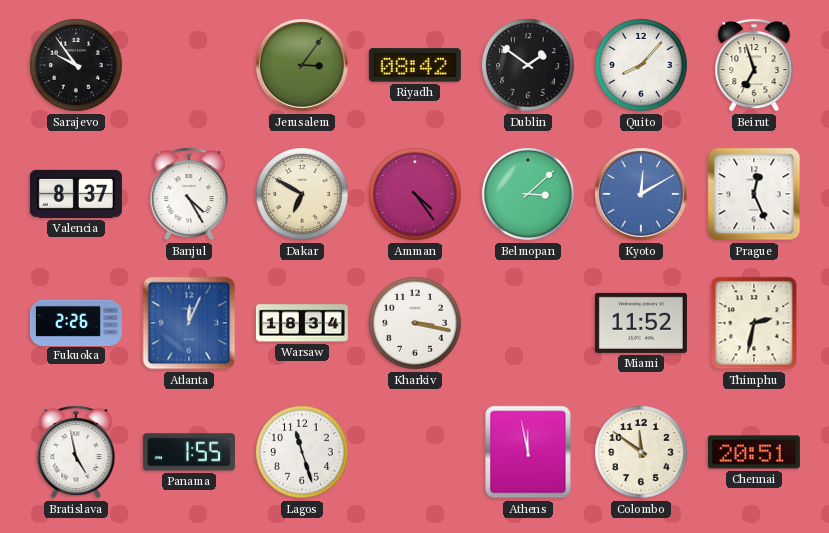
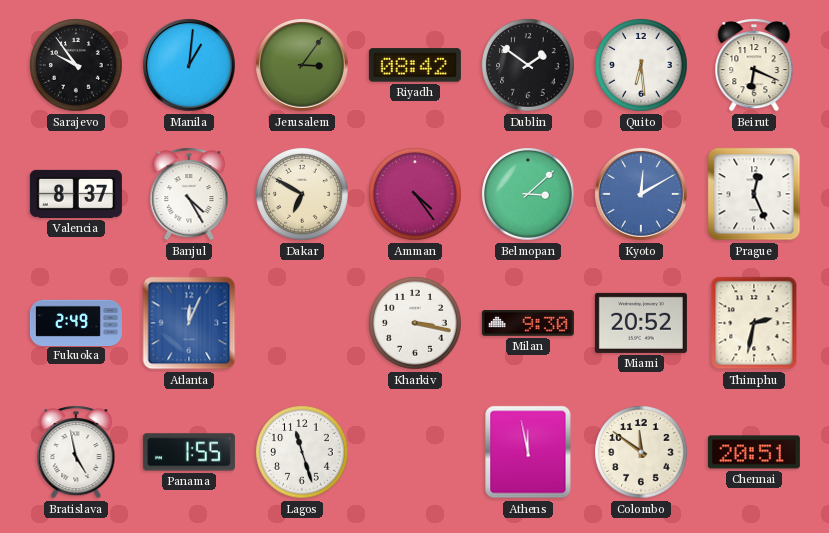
Manila: none -> 1:01 (190, 66)
Quito: 8:07 -> 6:29 (641, 65)
Beirut: 6:57 -> 6:19 (754, 65)
Fukuoka: 2:26 -> 2:49 (76, 322)
Warsaw: 18:34 -> none (302, 323)
Milan: none -> 9:30 (528, 324)
Miami: 11:52 -> 20:52 (641, 323)
